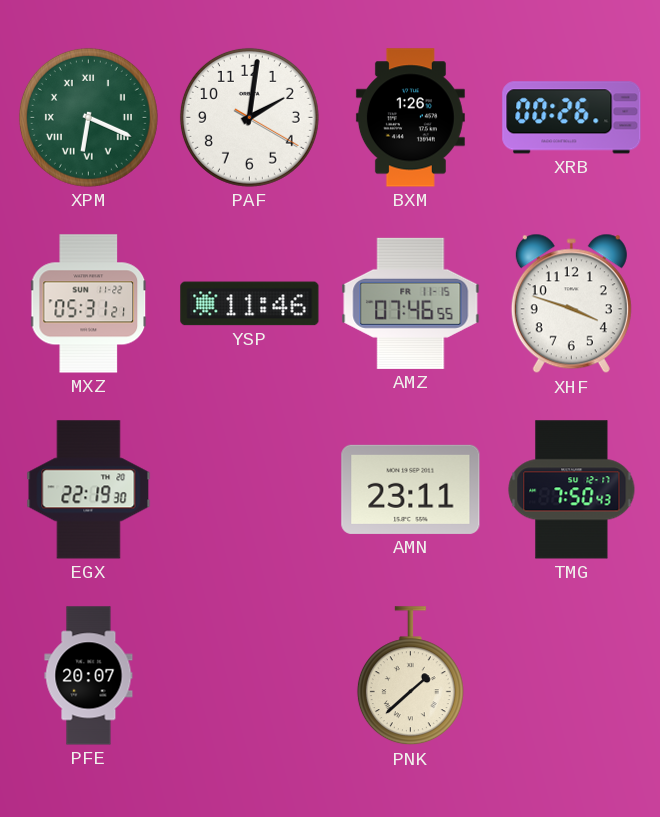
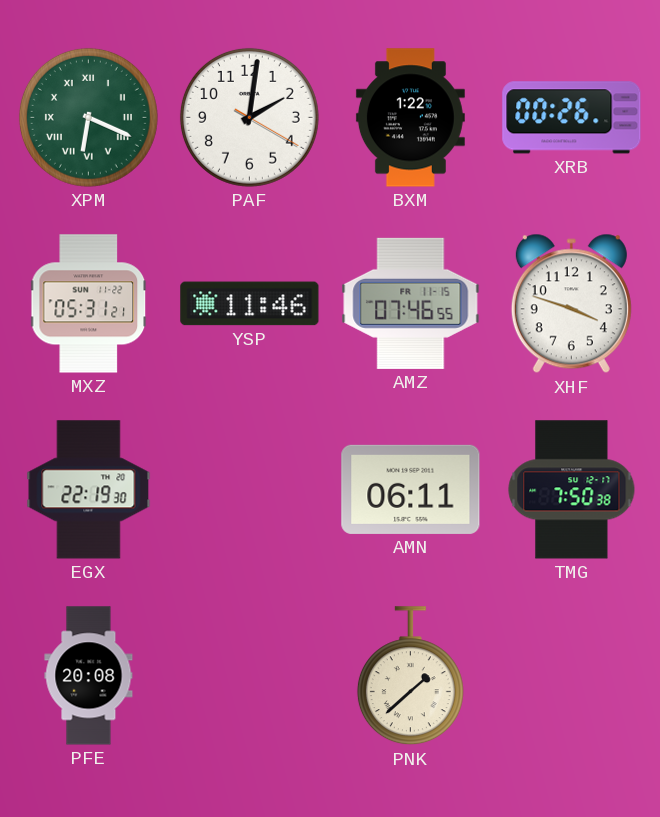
BXM: 1:26 -> 1:22 (410, 118)
AMN: 23:11 -> 06:11 (411, 489)
TMG: 7:50:43 -> 7:50:38 (572, 490)
PFE: 20:07 -> 20:08 (89, 676)
